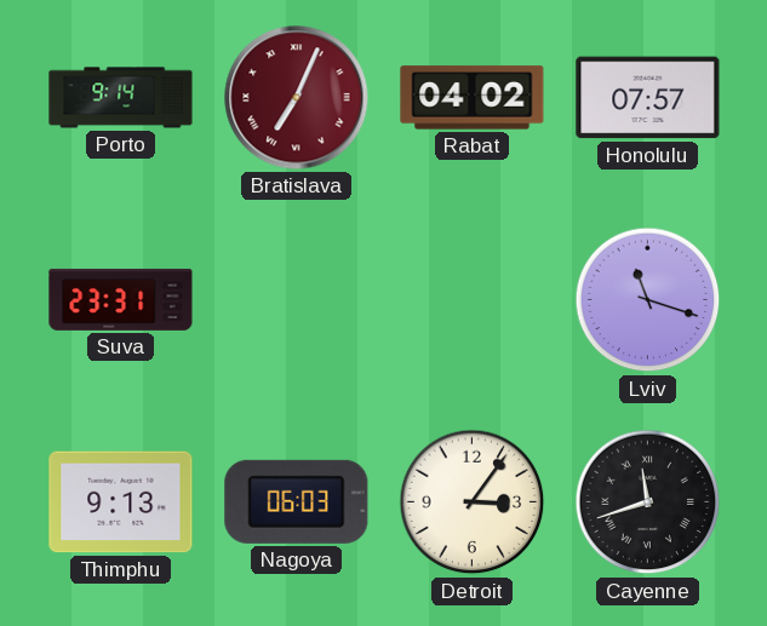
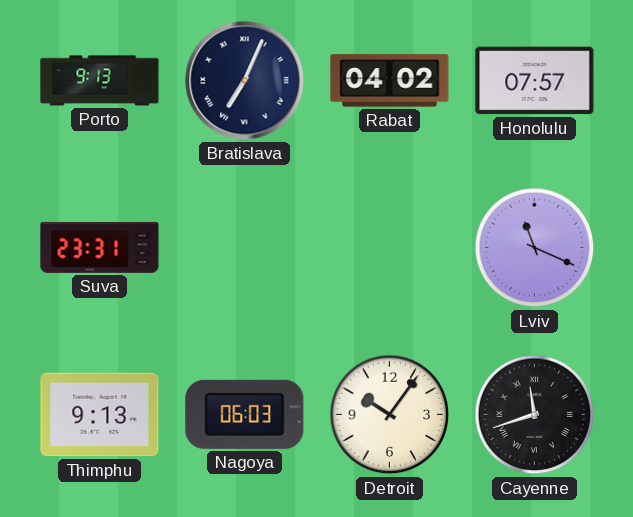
Porto: 9:14 -> 9:13 (100, 81)
Bratislava dial: burgundy -> navy (245, 81)
Lviv: 11:18 -> 11:19 (535, 248)
Detroit: 3:06 -> 10:06 (390, 415)
